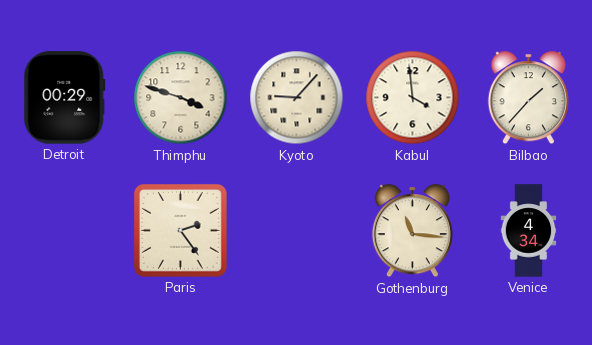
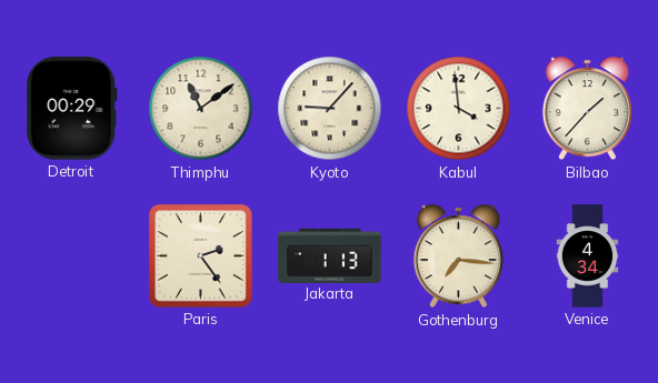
Thimphu: 3:48 -> 11:09 (201, 109)
Jakarta: none -> 1:13 (330, 255)
Gothenburg: 11:16 -> 7:16 (458, 256)
